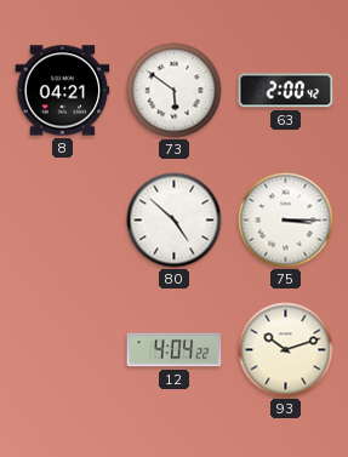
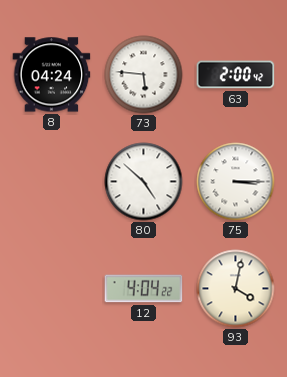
8: 04:21 -> 04:24 (52, 75)
73: 5:51 -> 5:46 (144, 75)
93: 10:12 -> 4:02 (236, 289)
